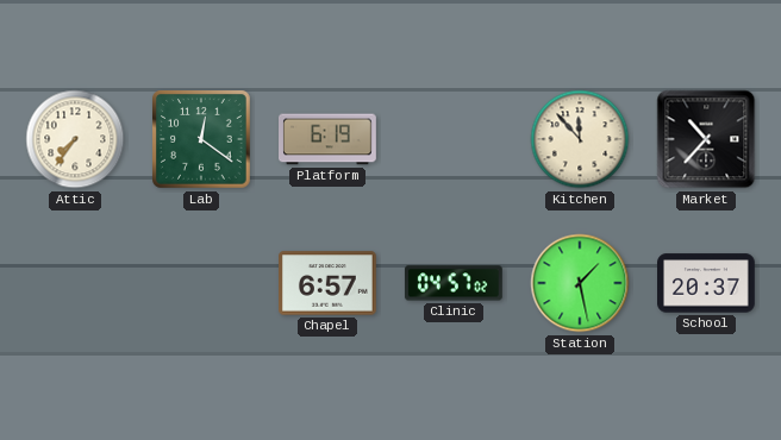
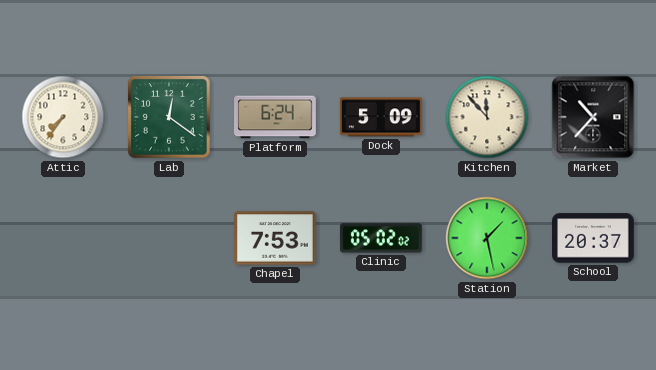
Platform: 6:19 -> 6:24 (276, 117)
Dock: none -> 5:09 (381, 117)
Chapel: 6:57 -> 7:53 (276, 238)
Clinic: 04:57 -> 05:02 (381, 238)
